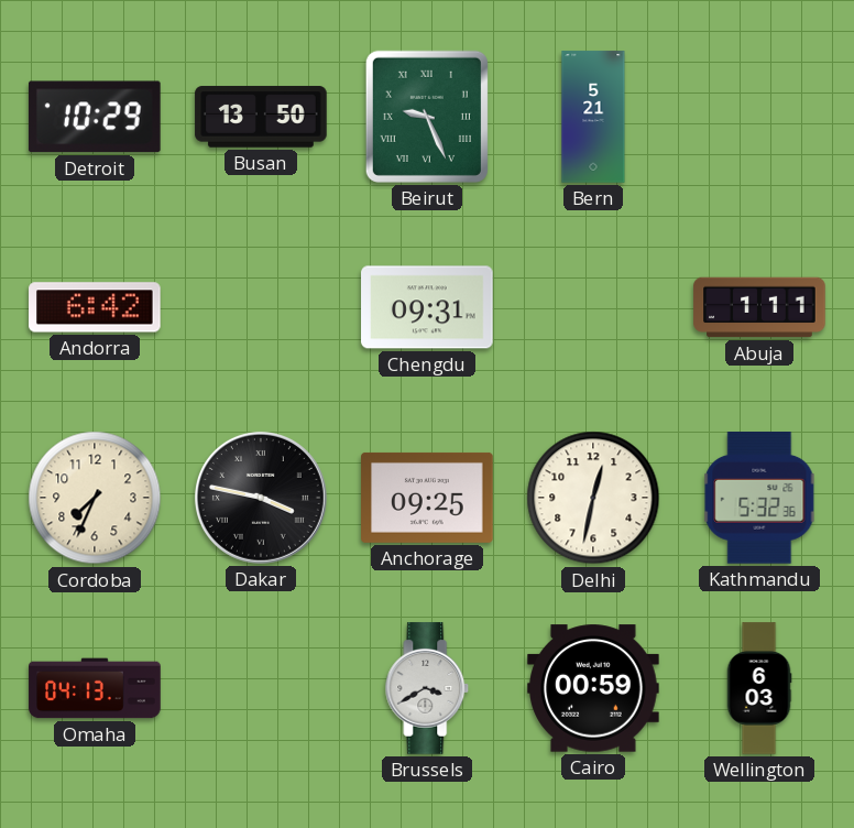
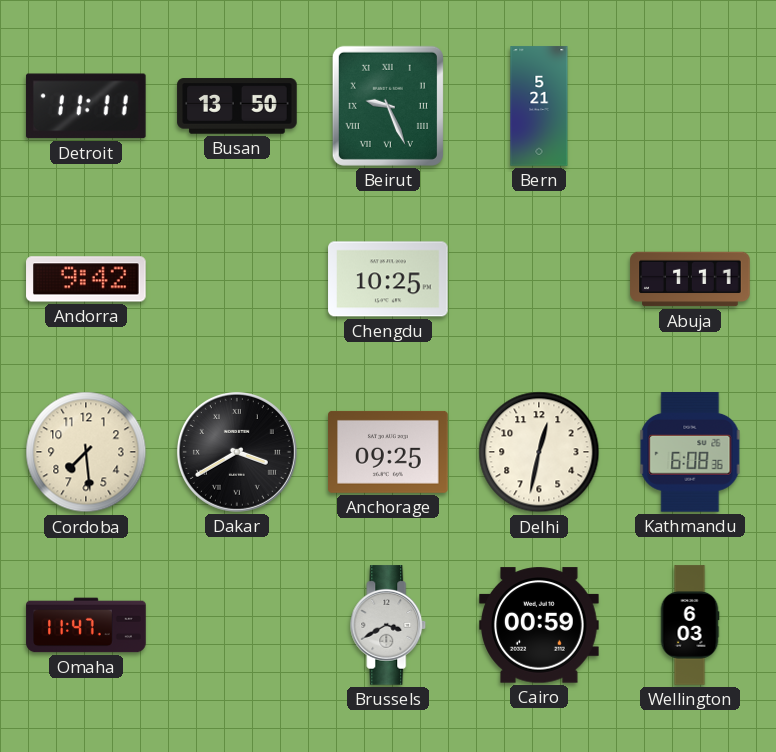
Detroit: 10:29 -> 11:11 (86, 106)
Andorra: 6:42 -> 9:42 (86, 279)
Chengdu: 09:31 -> 10:25 (388, 279)
Cordoba: 7:34 -> 7:29 (86, 452)
Dakar: 3:47 -> 3:40 (237, 452)
Kathmandu: 5:32 -> 6:08 (690, 452)
Omaha: 04:13 -> 11:47 (86, 625)
